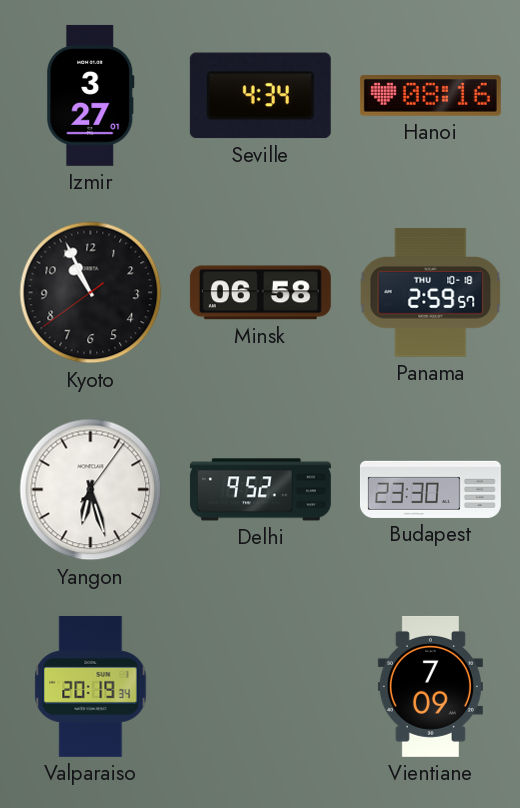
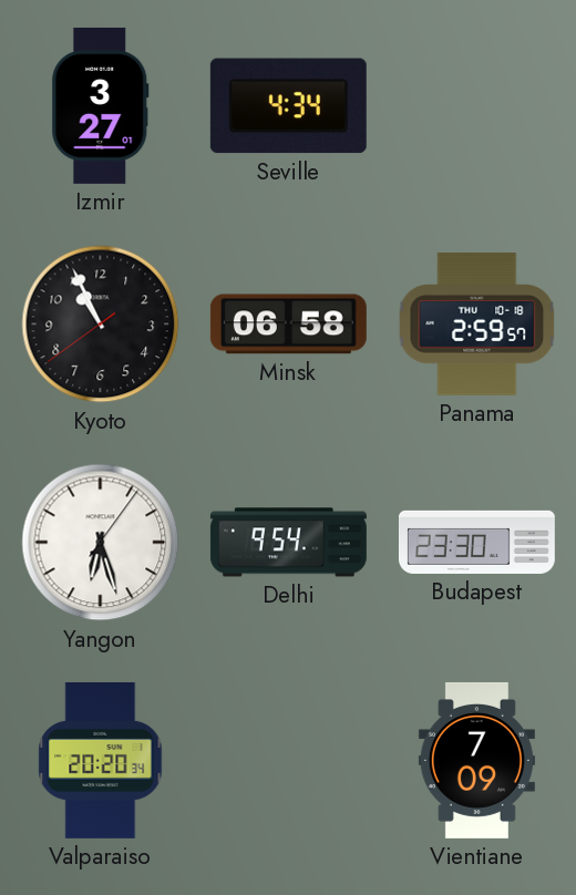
Hanoi: 08:16 -> none (430, 96)
Delhi: 9:52 -> 9:54 (288, 543)
Valparaiso: 20:19 -> 20:20 (101, 760)
